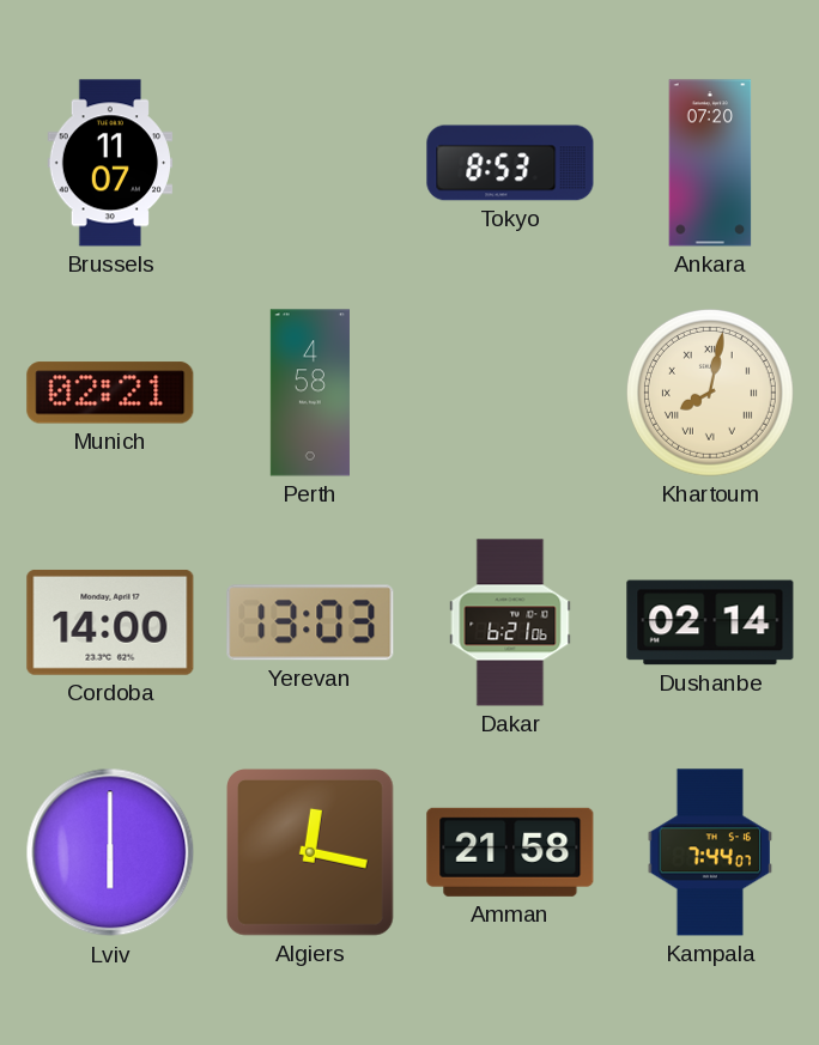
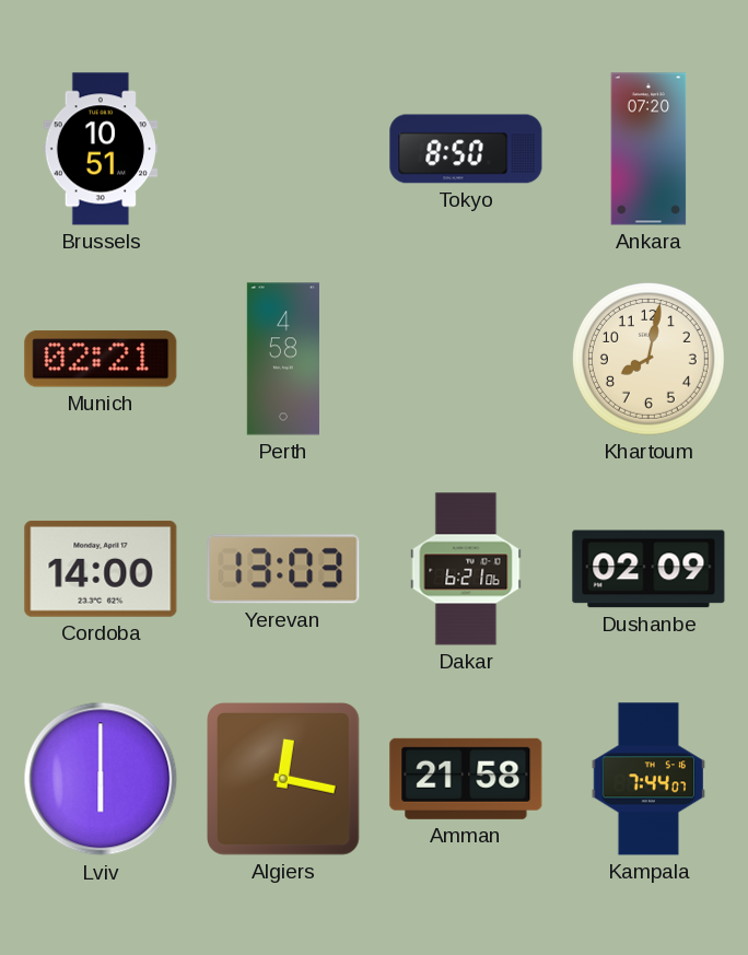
Brussels: 11:07 -> 10:51 (101, 149)
Tokyo: 8:53 -> 8:50 (466, 149)
Khartoum numerals: Roman -> Arabic (648, 359)
Dushanbe: 02:14 -> 02:09 (648, 569)
